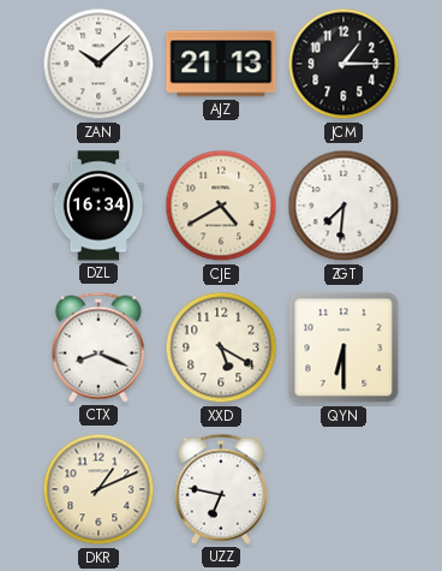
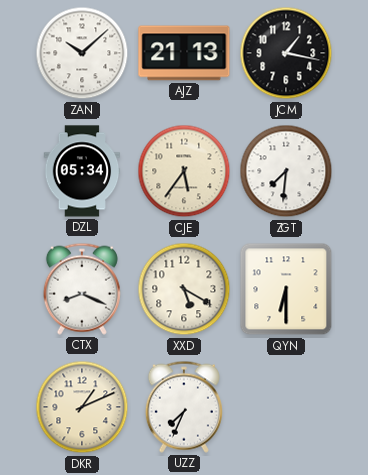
JCM: 1:15 -> 1:17 (286, 53)
DZL: 16:34 -> 05:34 (82, 171)
CJE: 4:40 -> 5:36 (184, 171)
UZZ: 6:47 -> 7:34 (184, 407)
